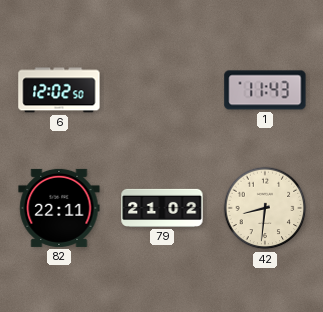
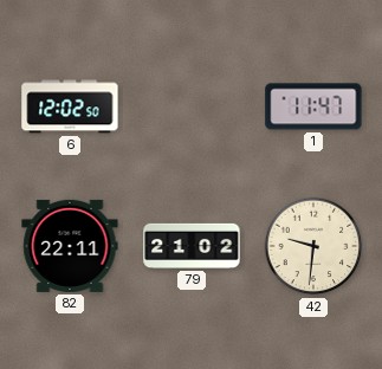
1: 11:43 -> 11:47 (313, 106)
42: 8:31 -> 9:31 (313, 246)
